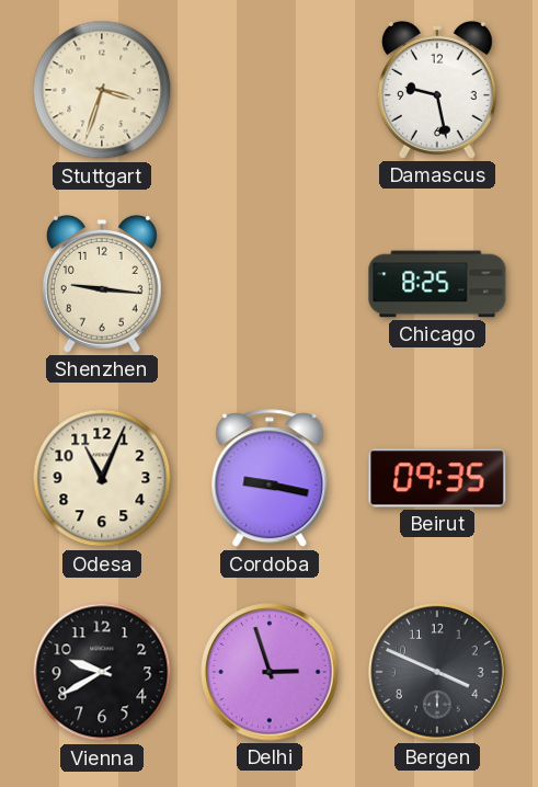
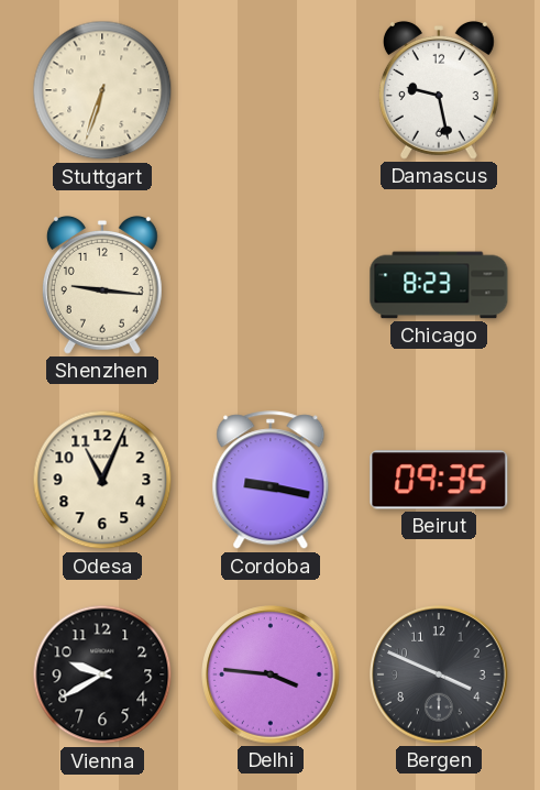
Stuttgart: 3:33 -> 6:33 (102, 90)
Chicago: 8:25 -> 8:23 (439, 285)
Delhi: 2:57 -> 3:46 (271, 674)
